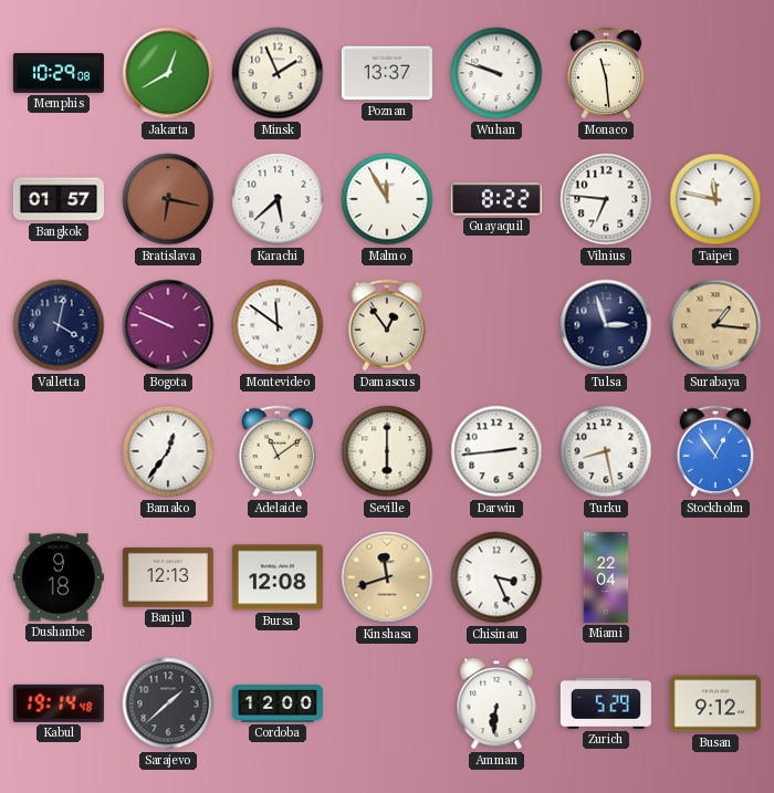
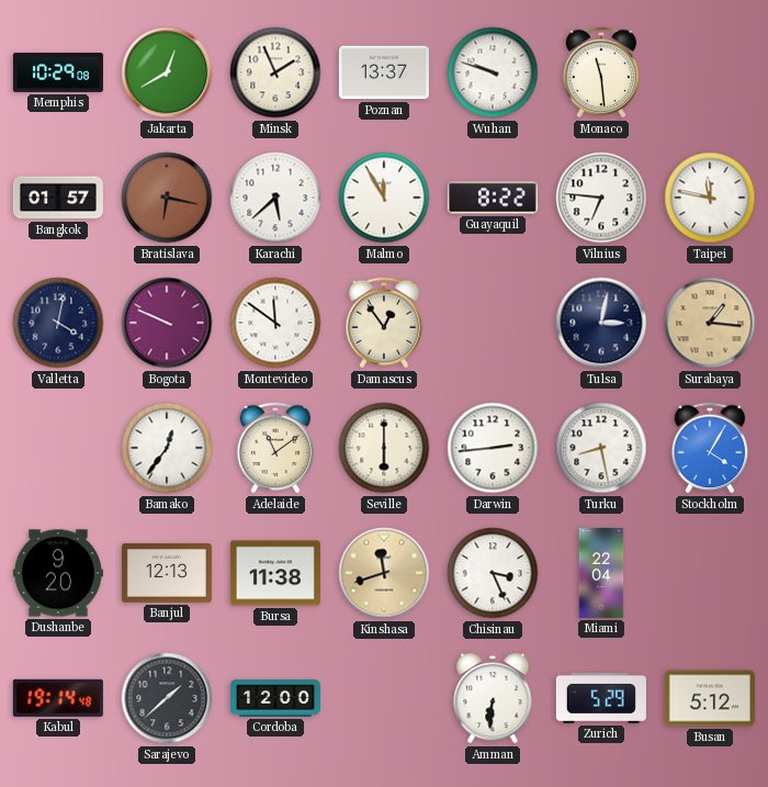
Tulsa: 2:57 -> 3:02 (601, 323)
Stockholm: 12:54 -> 4:05 (710, 448)
Dushanbe: 9:18 -> 9:20 (58, 573)
Bursa: 12:08 -> 11:38 (275, 573)
Busan: 9:12 -> 5:12 (710, 698)
